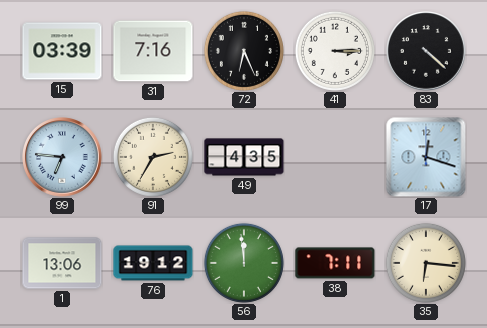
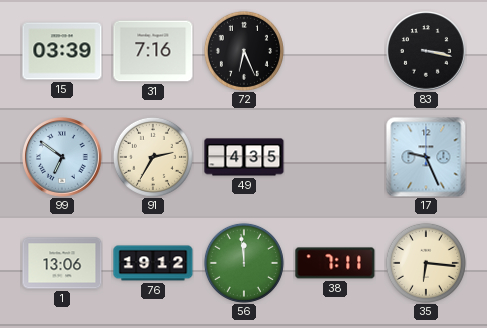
41: 3:15 -> none (335, 51)
83: 4:22 -> 3:17 (427, 52)
99: 6:46 -> 6:51 (63, 158)
17: 12:18 -> 9:26 (426, 157)
